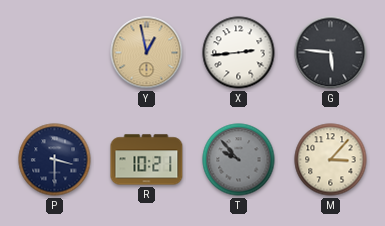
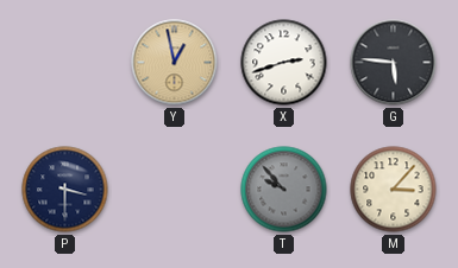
X: 2:44 -> 2:42 (284, 63)
R: 10:21 -> none (147, 160)
